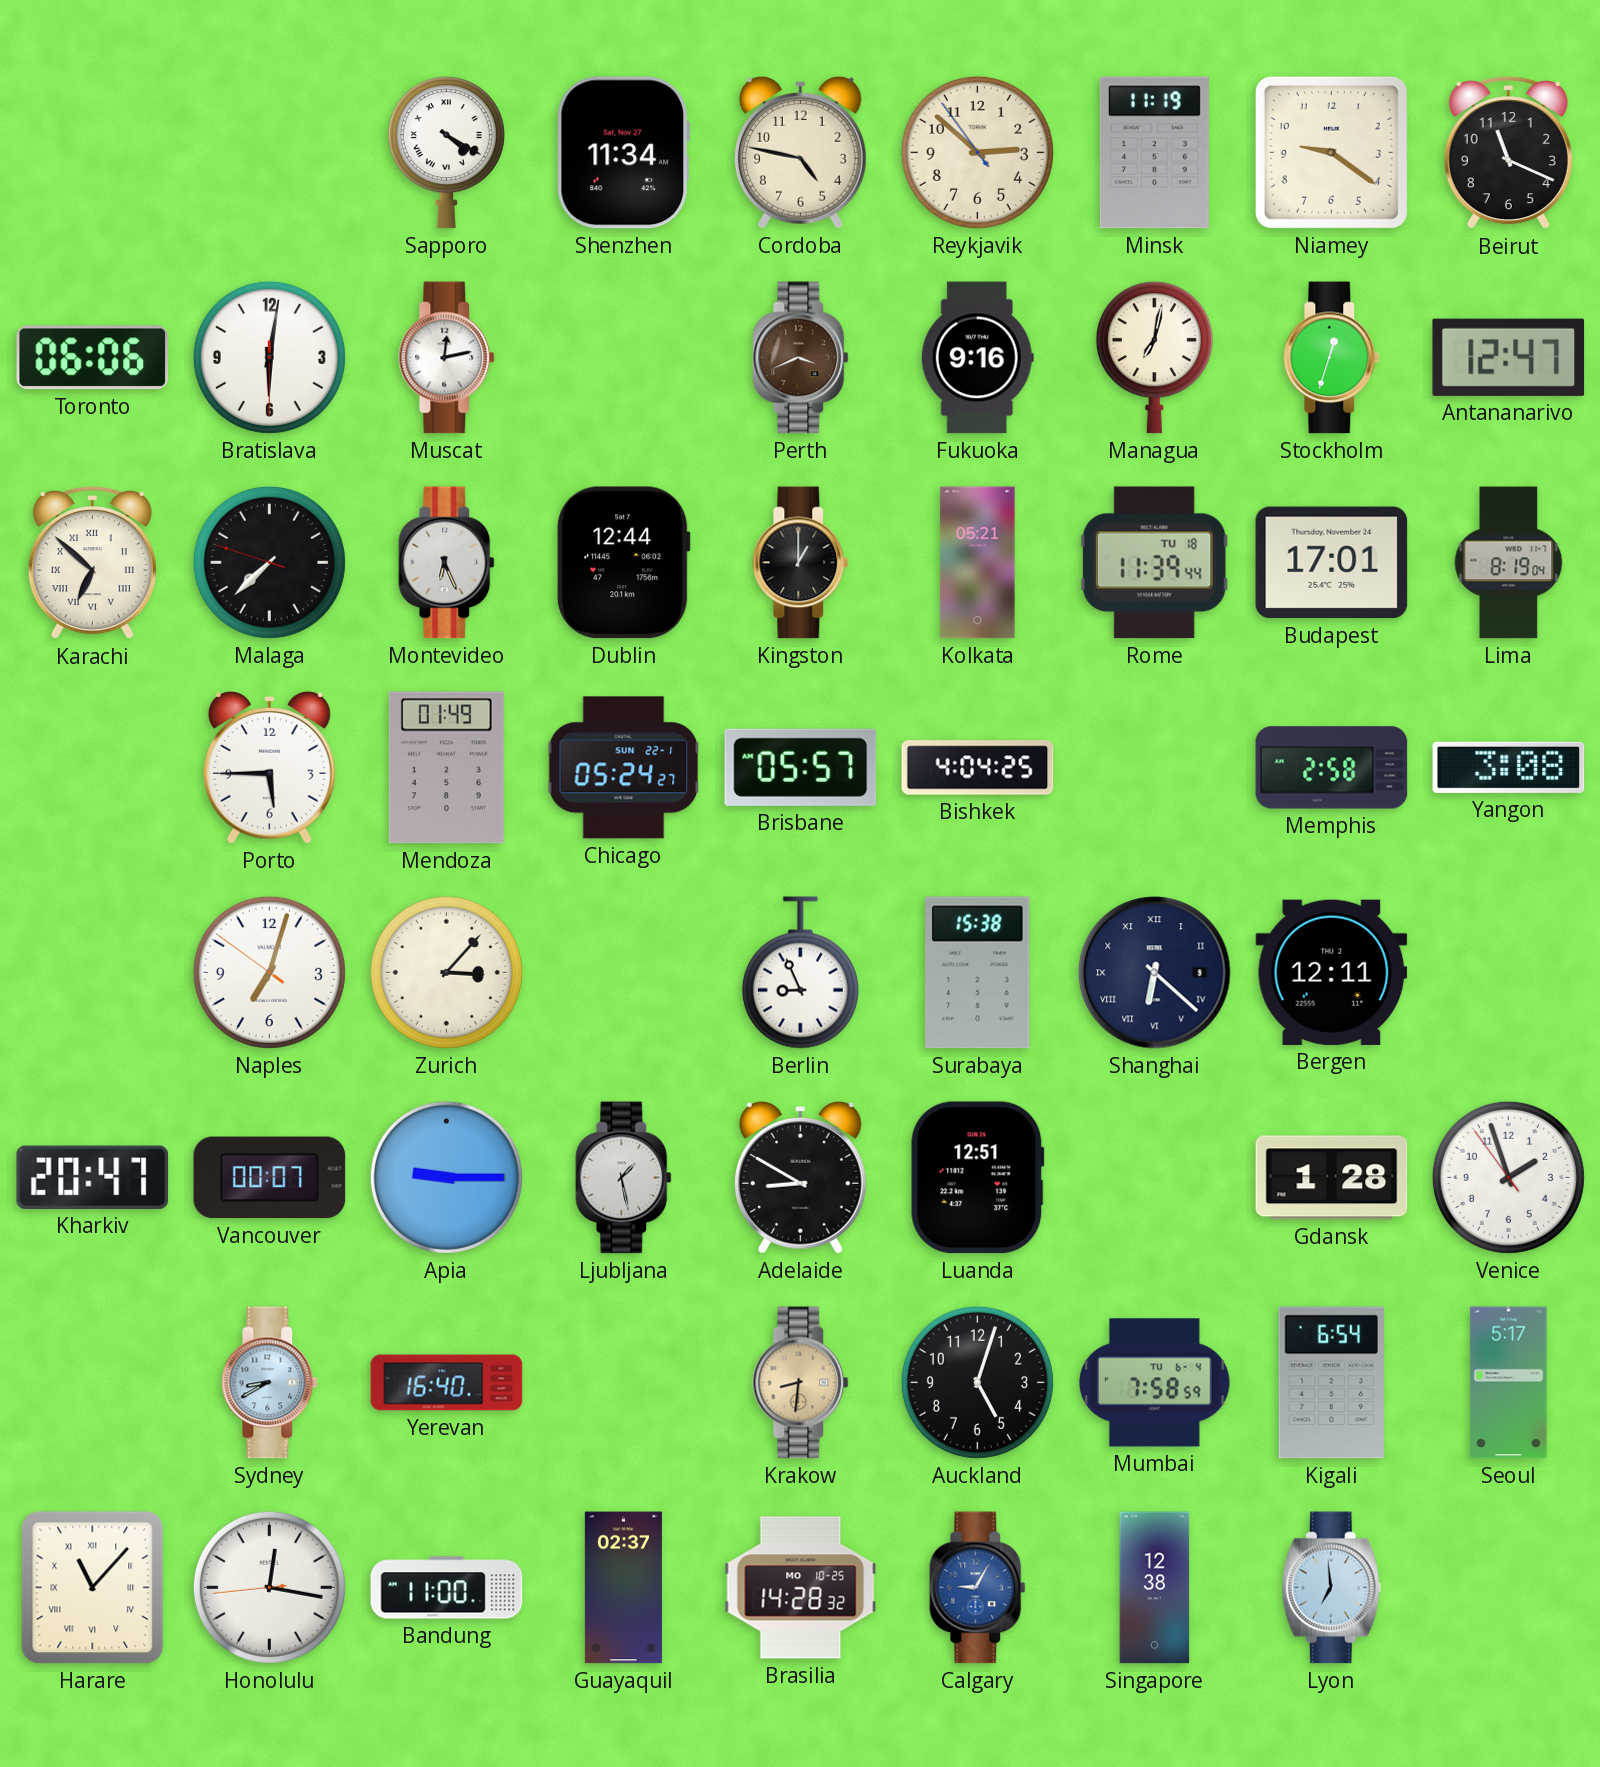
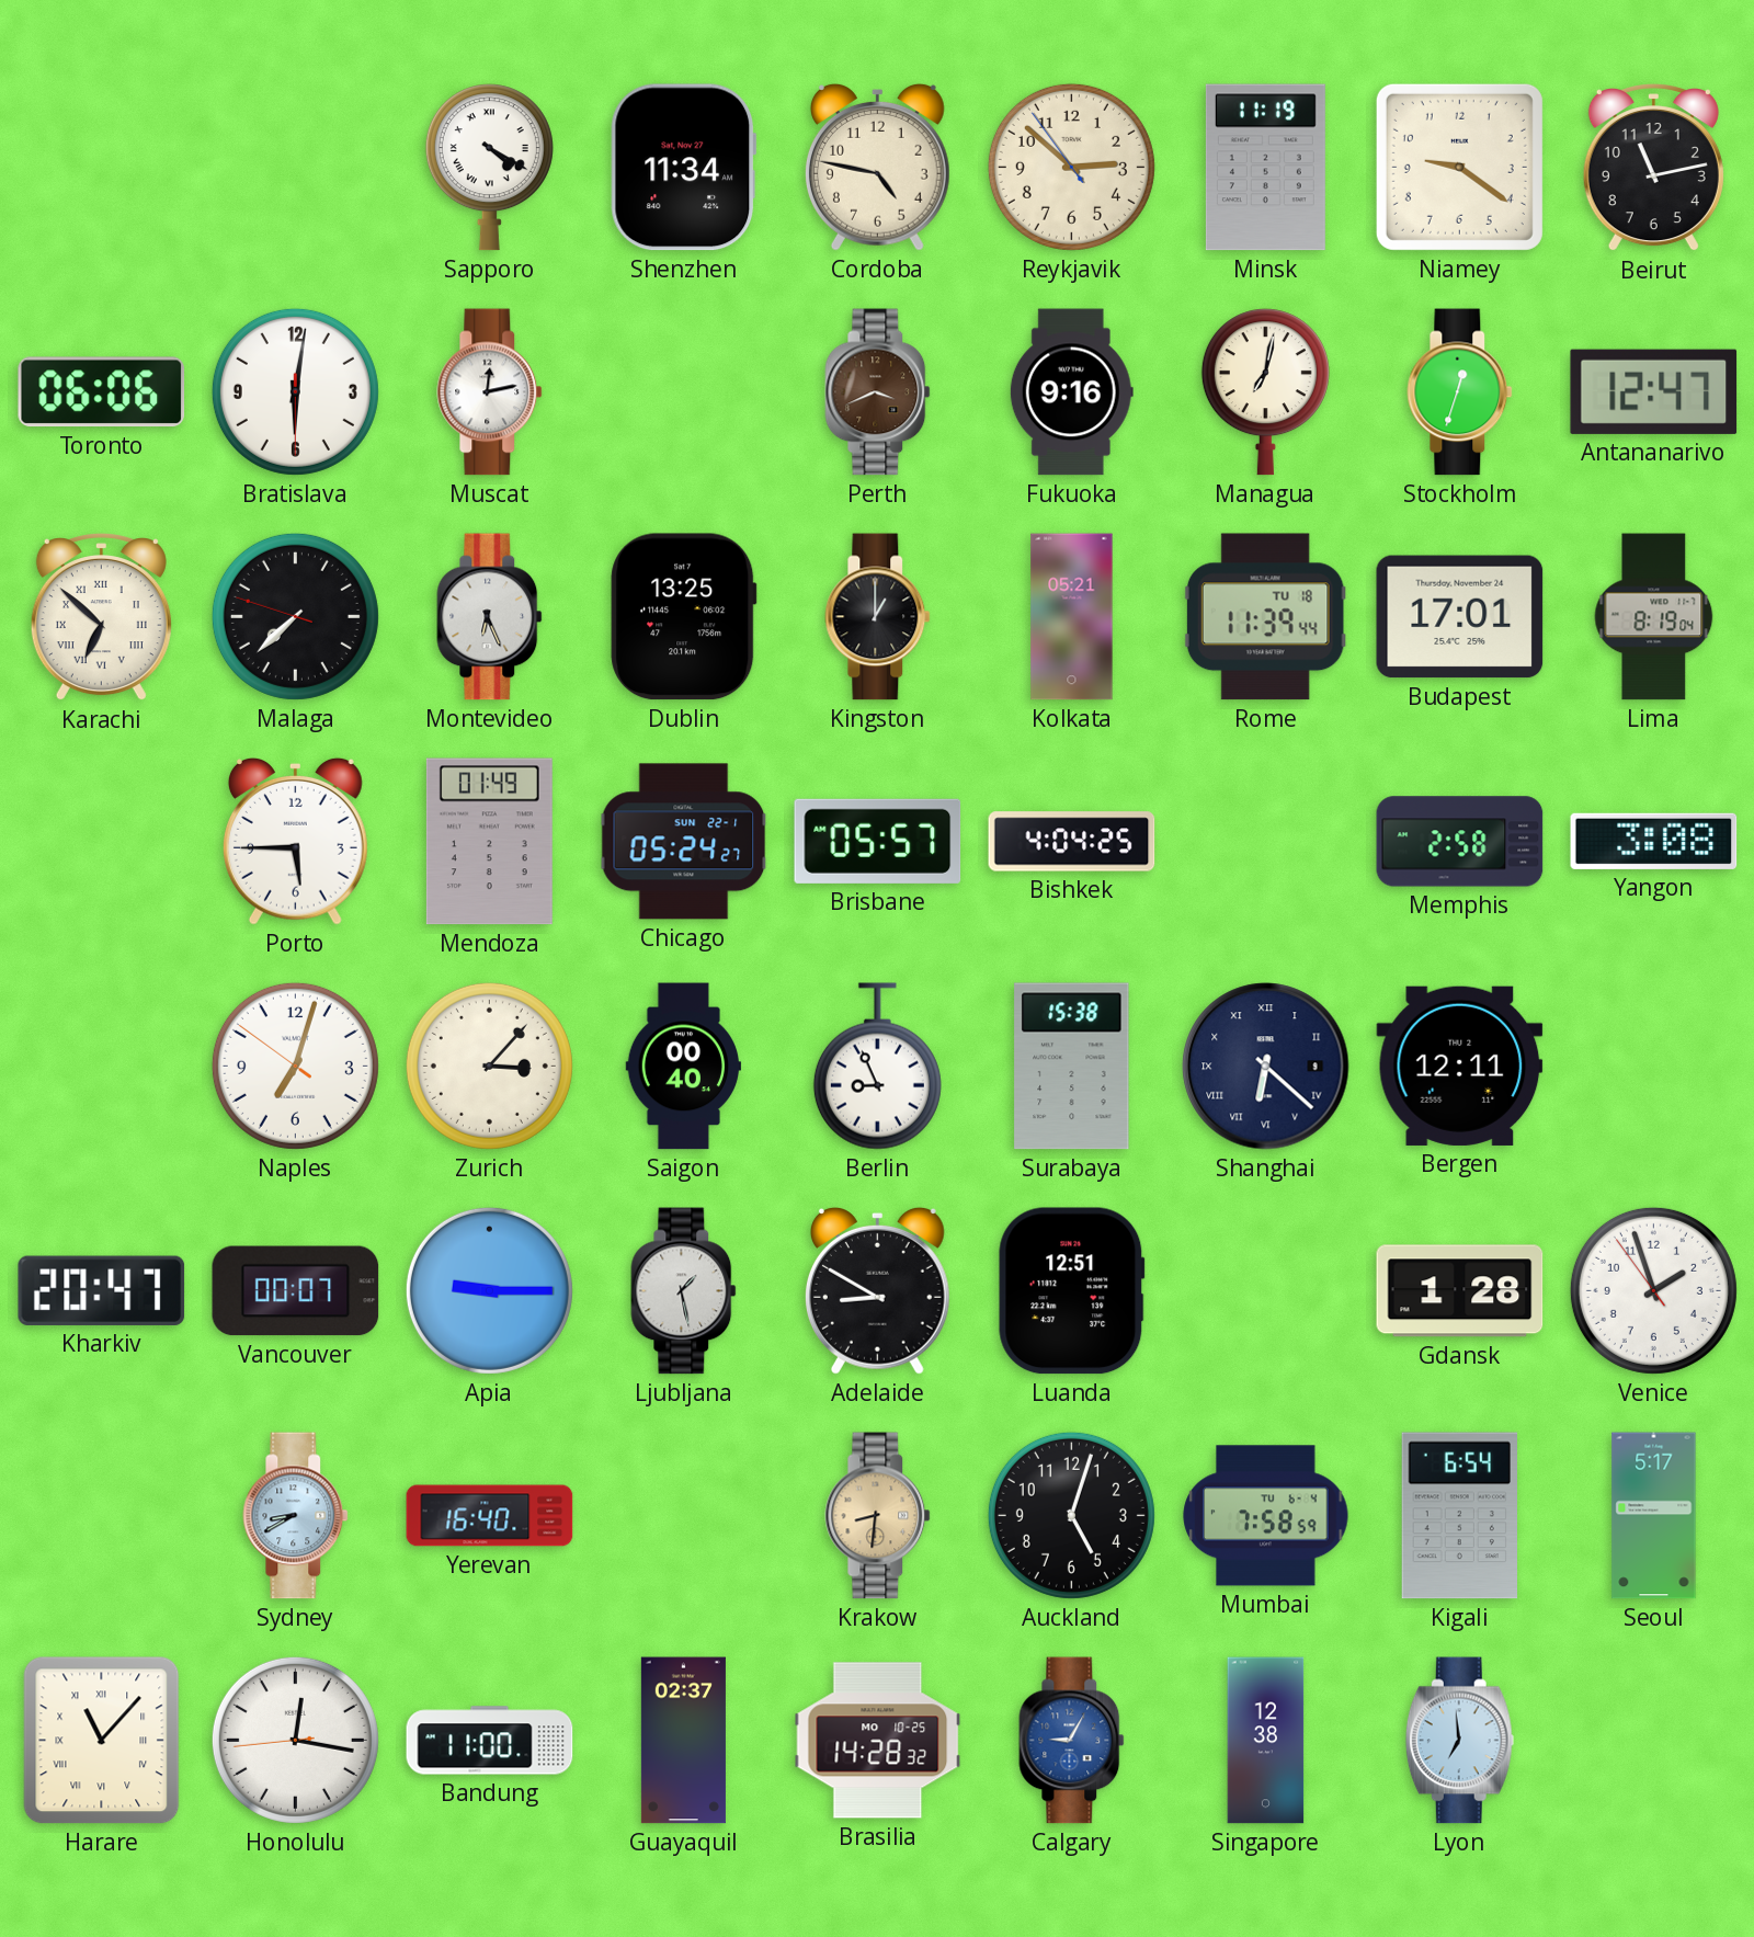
Beirut: 11:19 -> 11:13 (1653, 169)
Dublin: 12:44 -> 13:25 (684, 617)
Saigon: none -> 00:40 (683, 1067)
